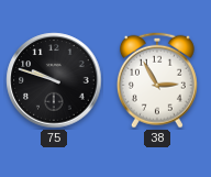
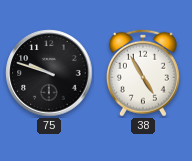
38: 2:55 -> 4:55 (143, 73)
